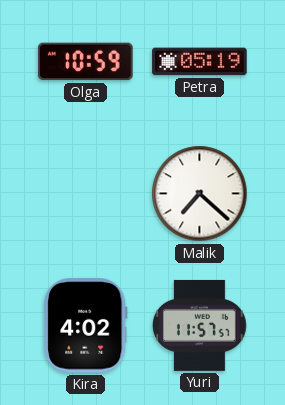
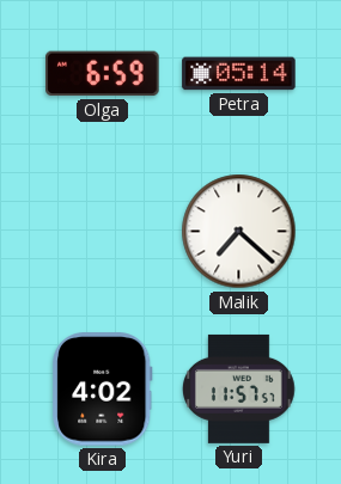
Olga: 10:59 -> 6:59 (103, 74)
Petra: 05:19 -> 05:14 (239, 74)
